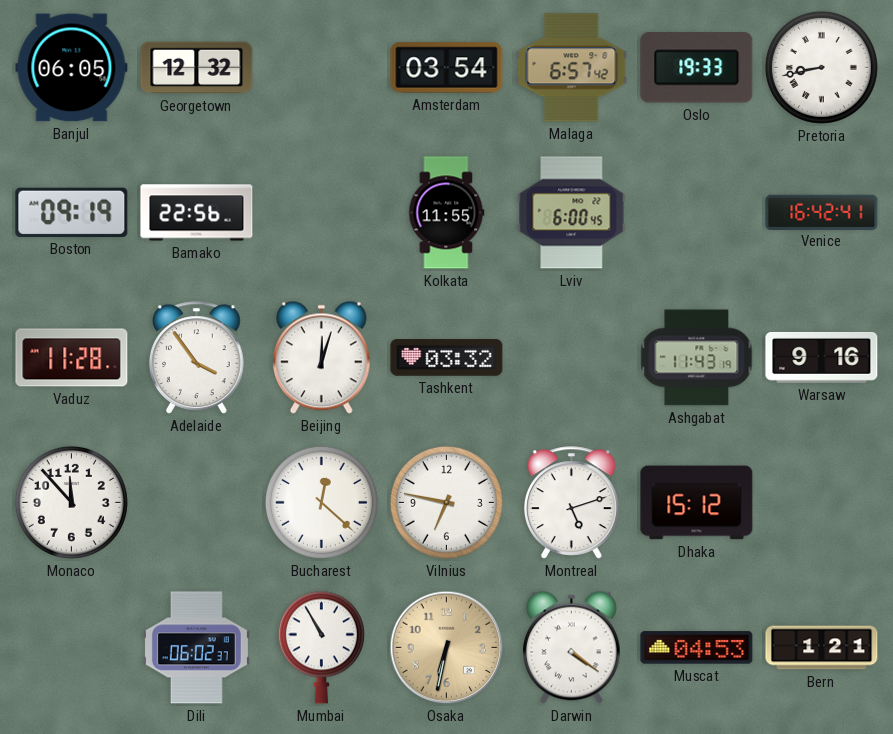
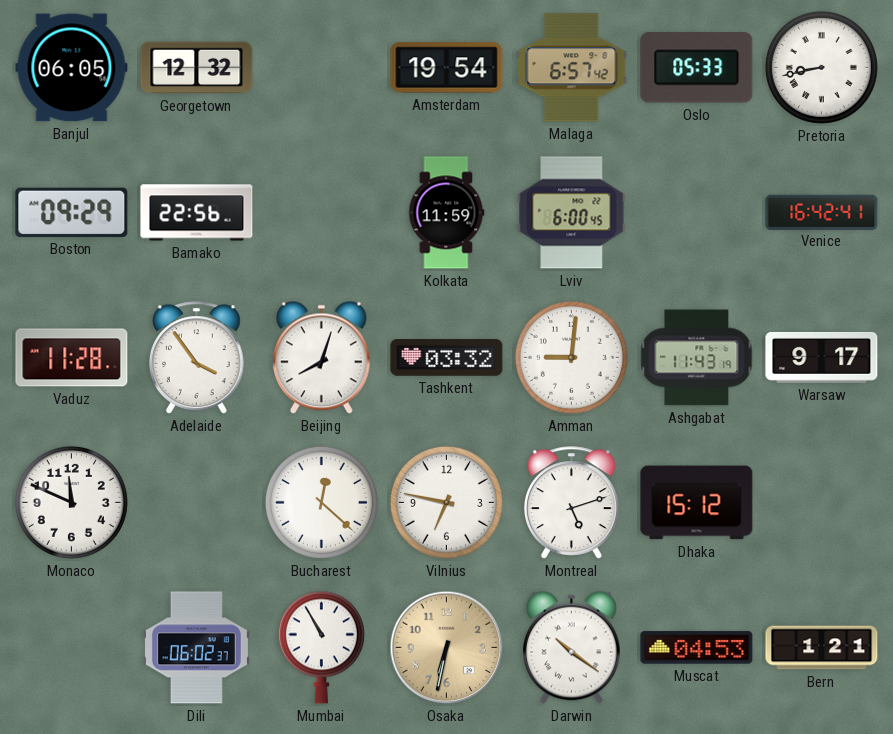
Amsterdam: 03:54 -> 19:54 (447, 68)
Oslo: 19:33 -> 05:33 (697, 68)
Boston: 09:19 -> 09:29 (72, 212)
Kolkata: 11:55 -> 11:59 (447, 213)
Beijing: 12:03 -> 8:03 (322, 358)
Amman: none -> 9:01 (571, 357)
Warsaw: 9:16 -> 9:17 (822, 357)
Monaco: 11:53 -> 11:49 (71, 502)
Darwin: 4:21 -> 10:21 (572, 648)
